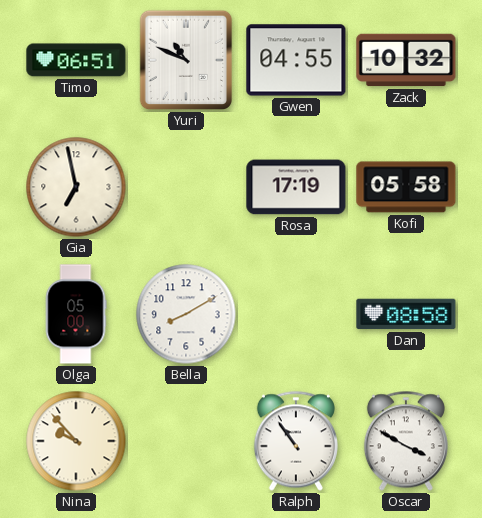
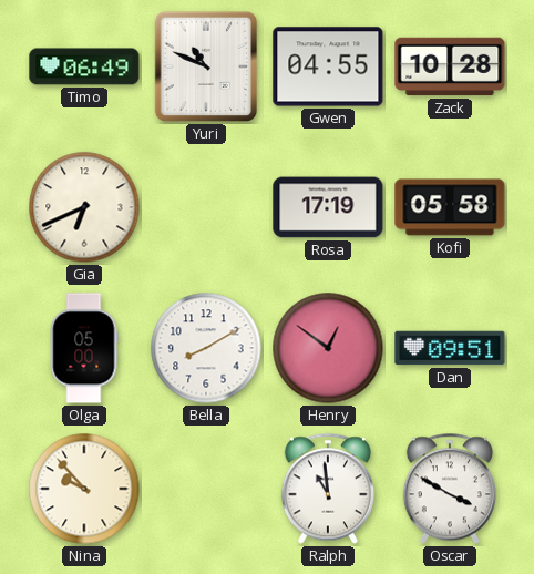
Timo: 06:51 -> 06:49 (84, 66)
Zack: 10:32 -> 10:28 (450, 66)
Gia: 6:58 -> 6:41 (84, 207)
Henry: none -> 12:51 (328, 348)
Dan: 08:58 -> 09:51 (450, 348)
Ralph: 10:54 -> 10:59 (328, 489)
